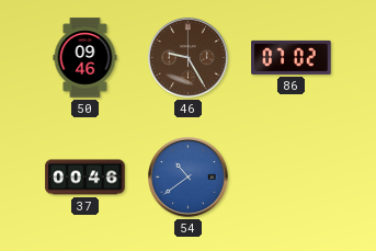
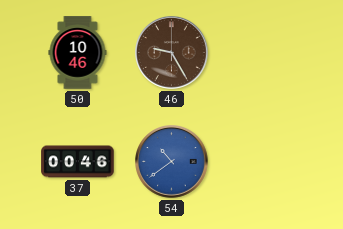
50: 09:46 -> 10:46 (78, 53)
86: 07:02 -> none (292, 57)
